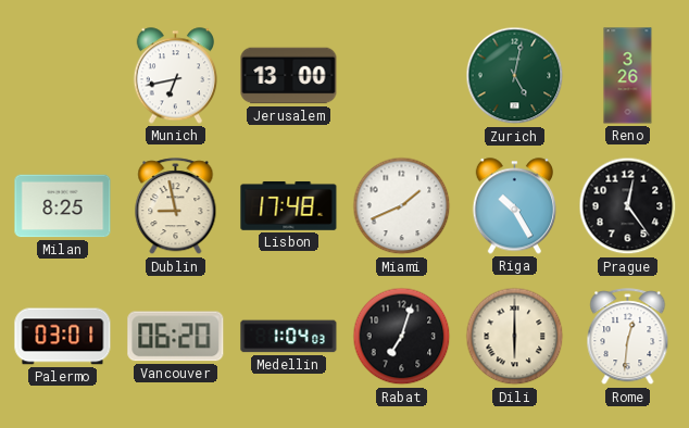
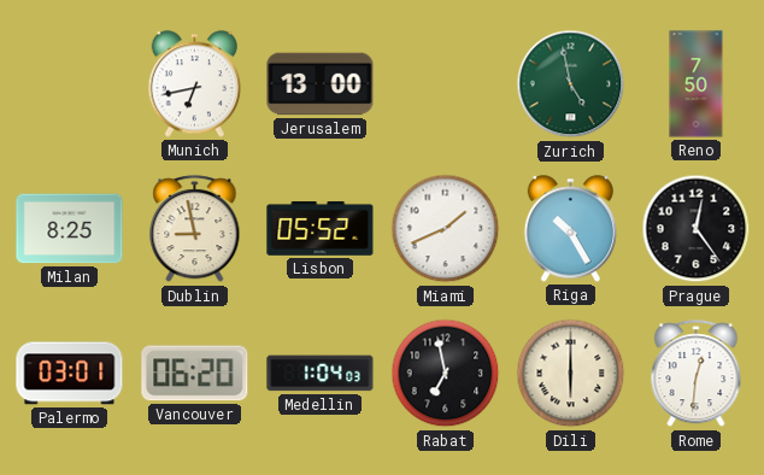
Zurich: 5:02 -> 4:58 (571, 84)
Reno: 3:26 -> 7:50 (697, 84)
Lisbon: 17:48 -> 05:52 (321, 228)
Rabat: 7:03 -> 6:58 (446, 374)
